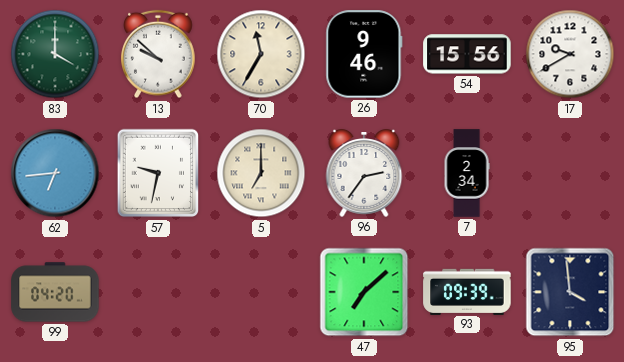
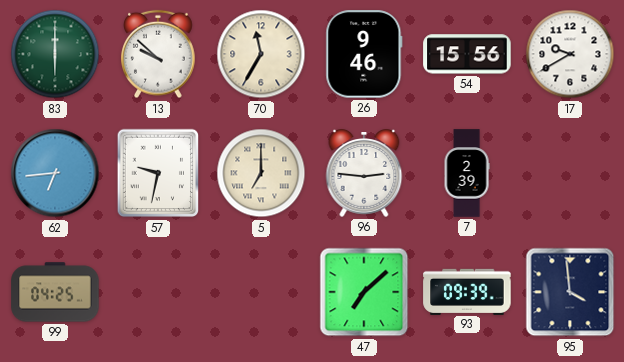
83: 4:00 -> 6:00 (55, 54)
96: 2:36 -> 2:46 (364, 174)
7: 2:34 -> 2:39 (467, 173)
99: 04:20 -> 04:25 (55, 292)
